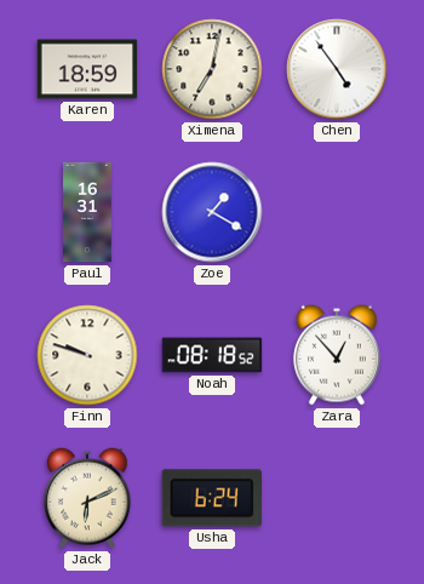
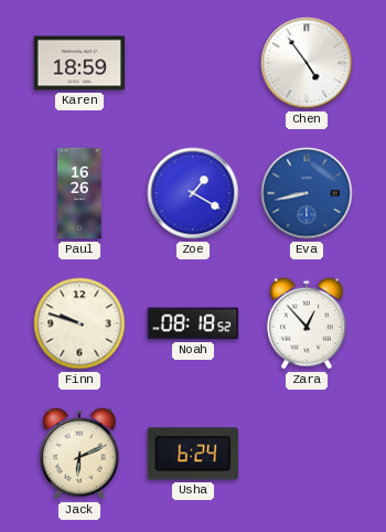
Ximena: 7:02 -> none (212, 69)
Paul: 16:31 -> 16:26 (81, 193)
Eva: none -> 8:43 (307, 193)
